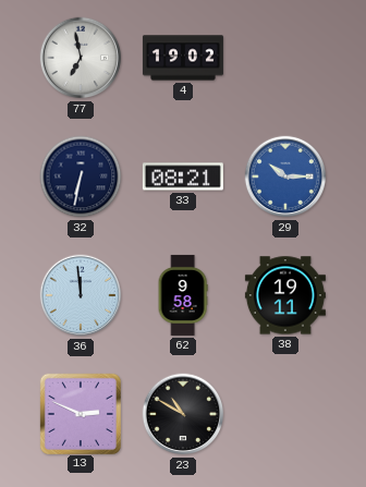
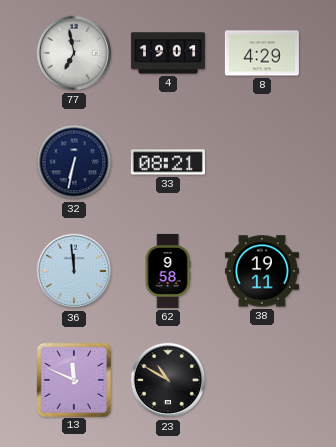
4: 19:02 -> 19:01 (168, 53)
8: none -> 4:29 (262, 53)
29: 10:15 -> none (285, 176)
13: 2:49 -> 11:49 (73, 379)
